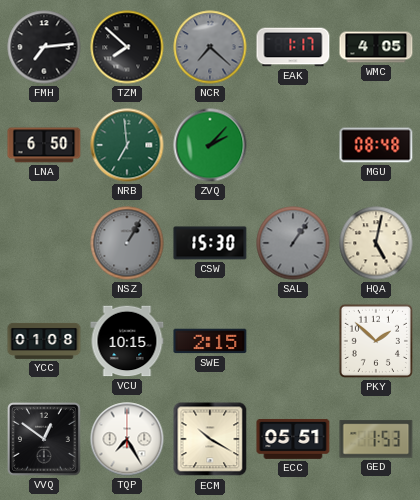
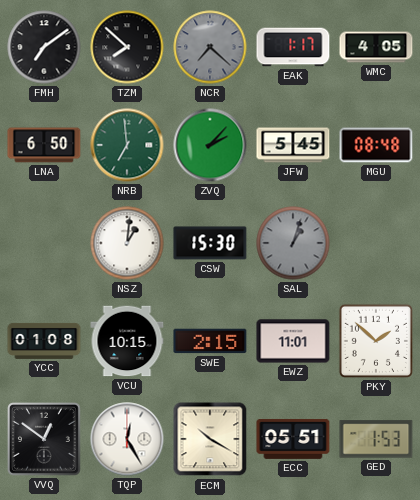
FMH: 7:14 -> 7:09 (44, 47)
JFW: none -> 5:45 (293, 145)
NSZ: 1:05 -> 1:01 (127, 243)
NSZ dial: grey -> white (127, 243)
SAL: 1:06 -> 1:03 (293, 243)
HQA: 5:02 -> none (376, 243)
EWZ: none -> 11:01 (293, 341)
TQP: 7:25 -> 12:25 (127, 439)
